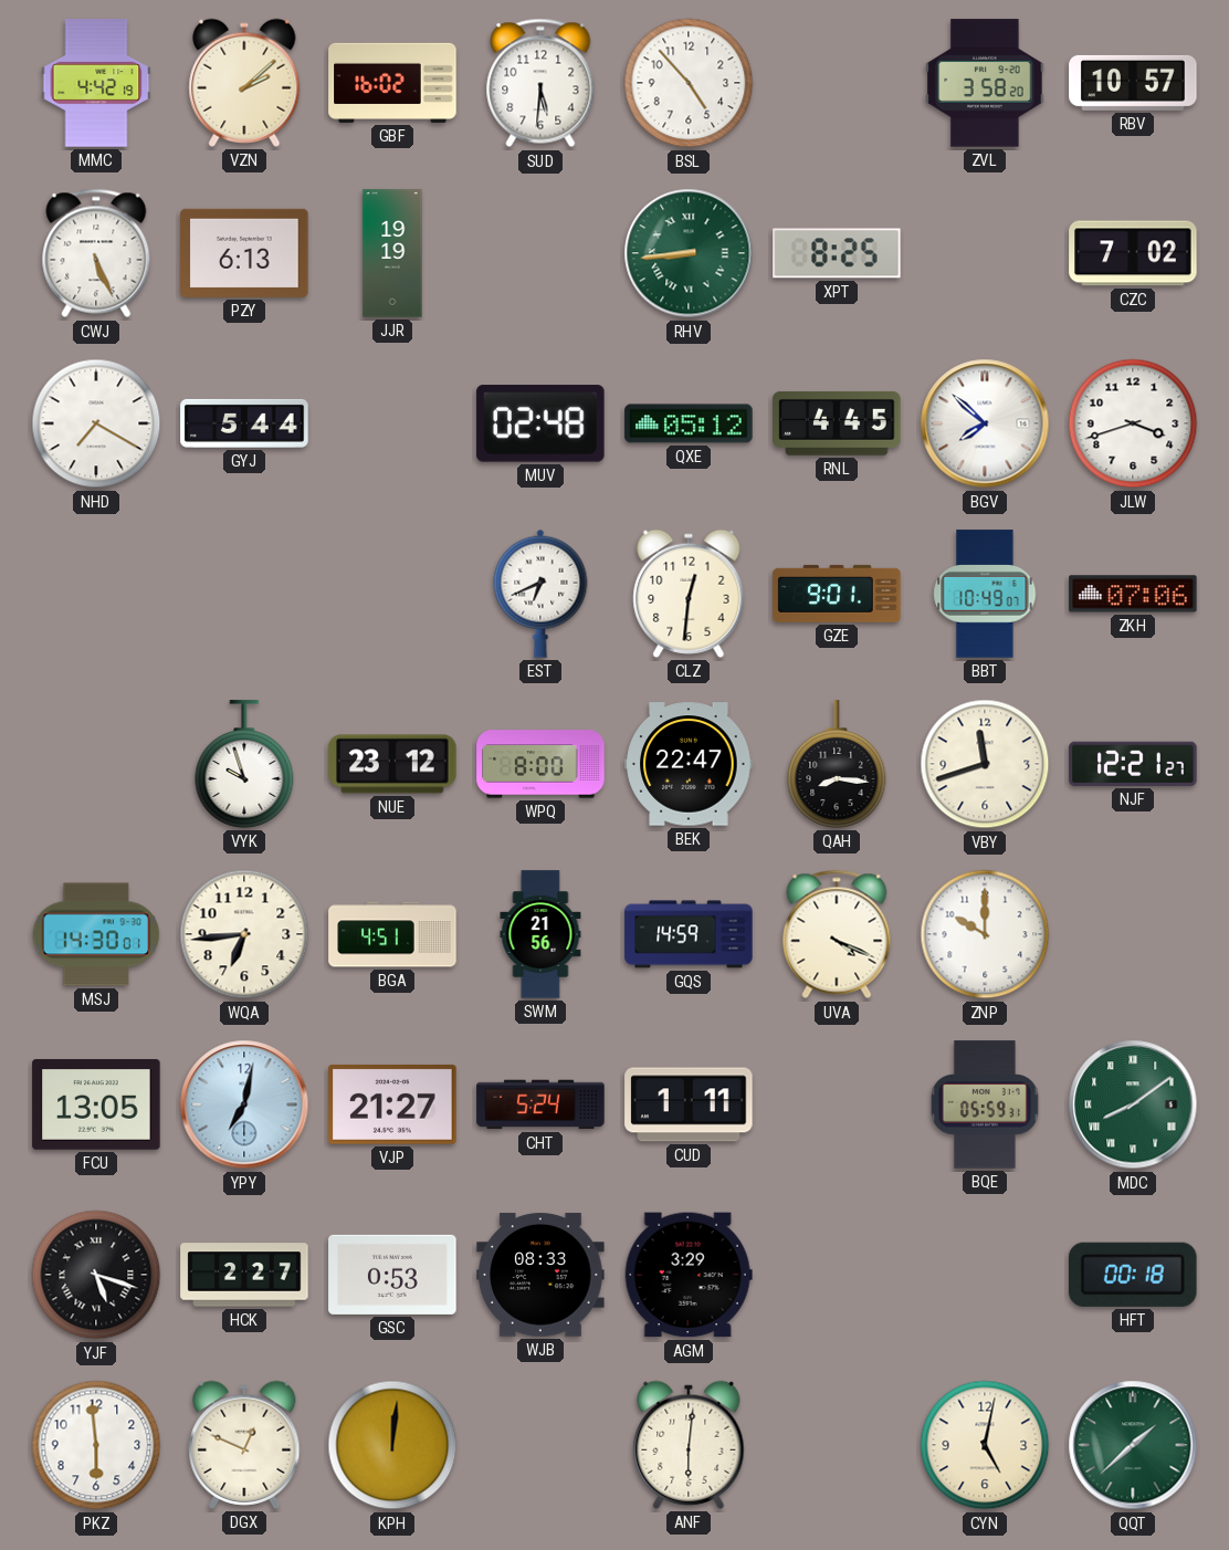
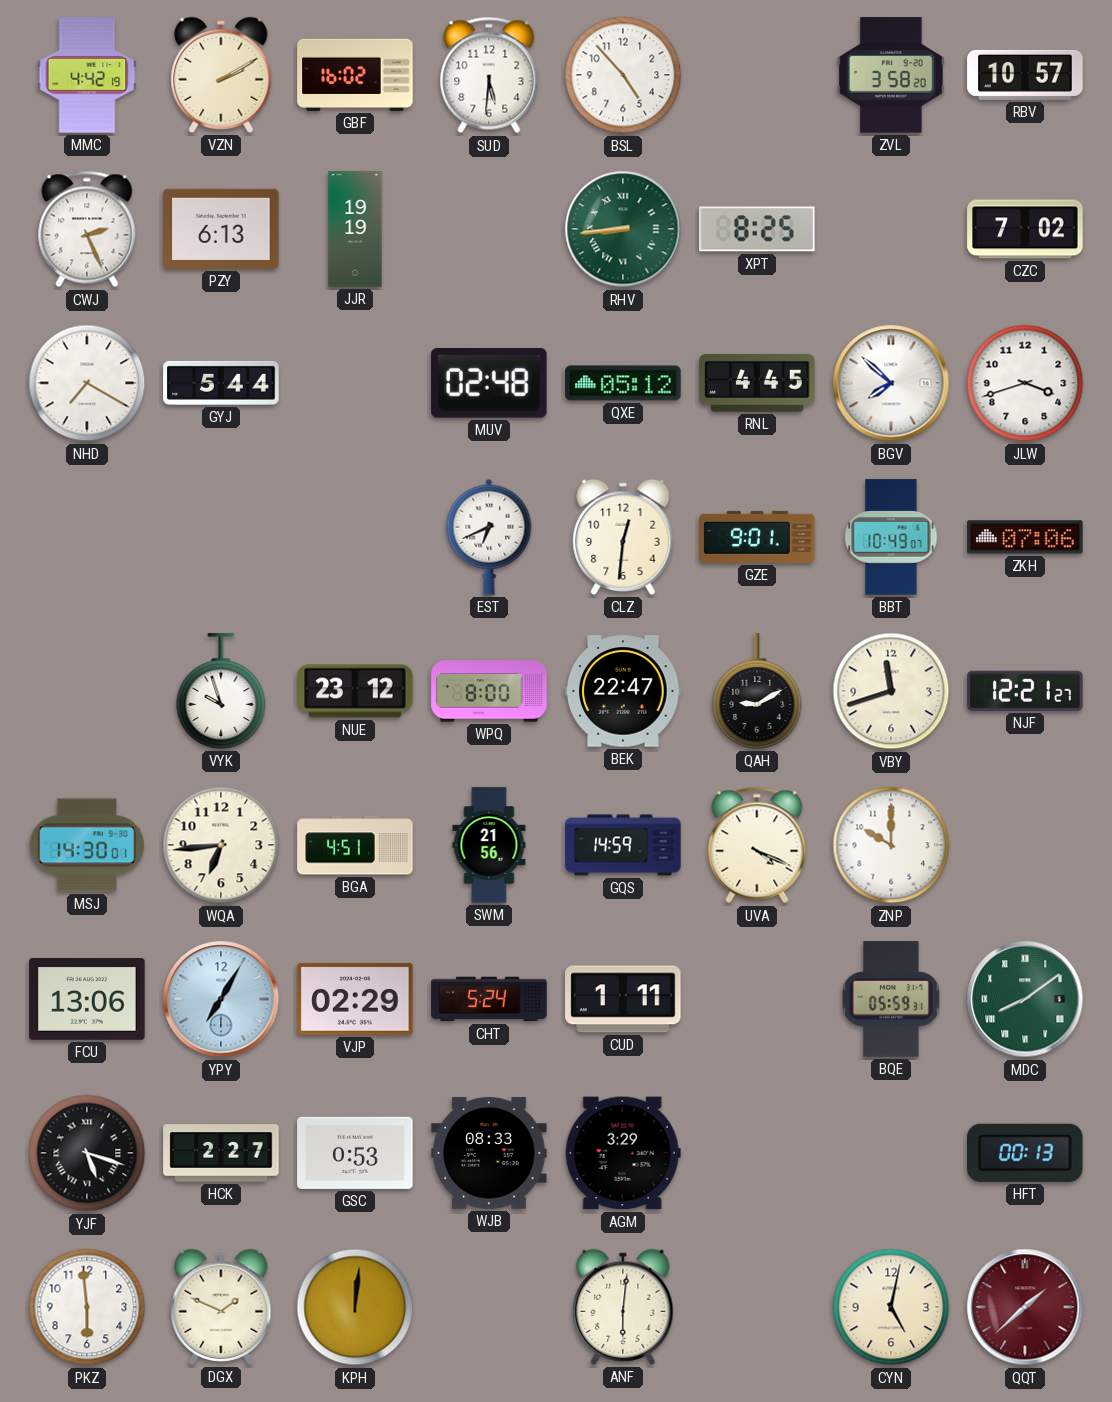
VZN: 2:08 -> 2:10 (221, 75)
CWJ: 5:26 -> 2:26 (87, 229)
QAH: 8:16 -> 9:10 (757, 691)
FCU: 13:05 -> 13:06 (87, 1000)
YPY: 7:02 -> 7:05 (221, 999)
VJP: 21:27 -> 02:29 (355, 999)
HFT: 00:18 -> 00:13 (1026, 1153)
DGX: 12:49 -> 1:49 (221, 1307)
QQT dial: green -> burgundy (1025, 1307)
